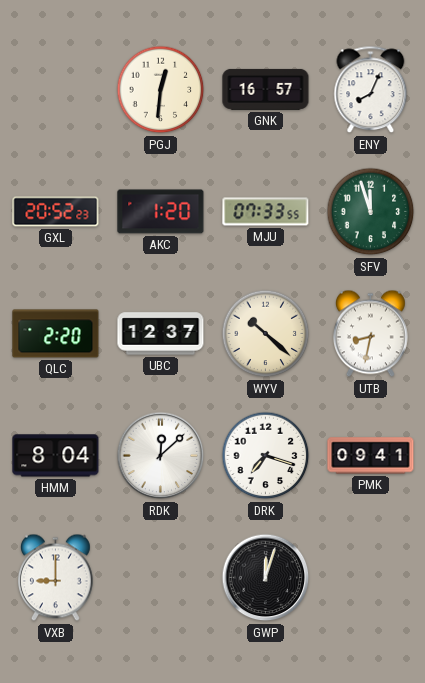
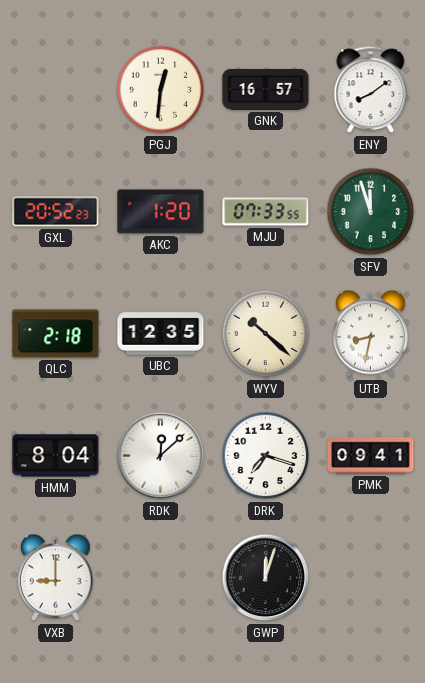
ENY: 8:04 -> 8:09 (371, 90)
QLC: 2:20 -> 2:18 (56, 334)
UBC: 12:37 -> 12:35 (161, 334)
